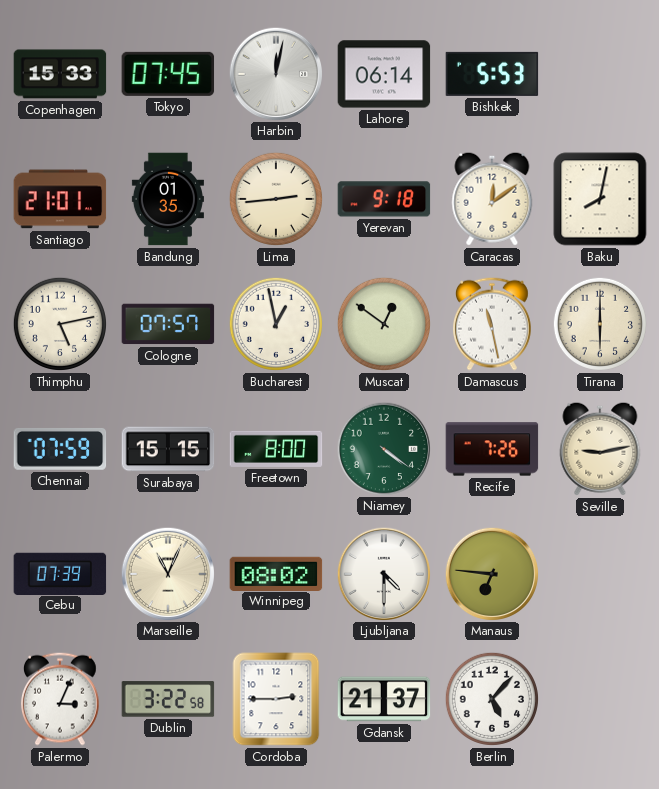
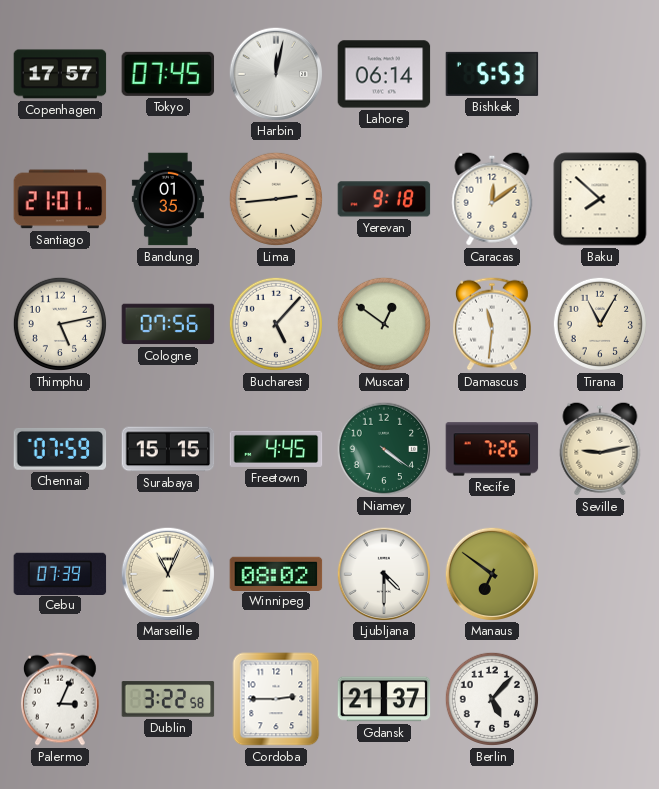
Copenhagen: 15:33 -> 17:57 (60, 74)
Baku: 8:02 -> 7:52 (600, 199)
Cologne: 07:57 -> 07:56 (168, 324)
Bucharest: 12:58 -> 5:07 (276, 324)
Damascus: 11:28 -> 11:31 (493, 324)
Tirana: 6:00 -> 11:05 (600, 324)
Freetown: 8:00 -> 4:45 (276, 449)
Manaus: 6:46 -> 6:51 (491, 573)
